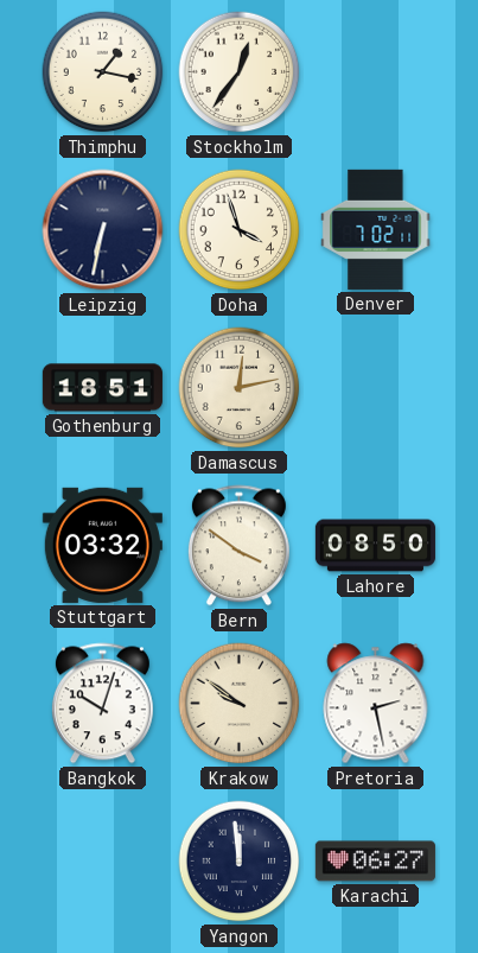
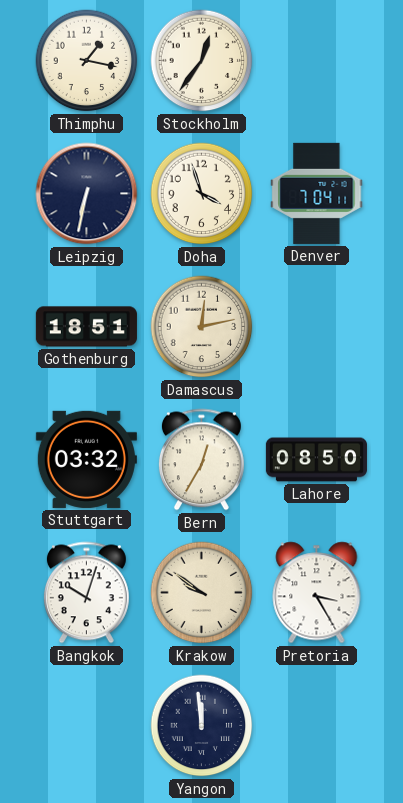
Denver: 7:02 -> 7:04 (317, 193)
Bern: 3:51 -> 12:35 (201, 460)
Pretoria: 2:28 -> 3:25 (317, 593)
Karachi: 06:27 -> none (375, 862)
